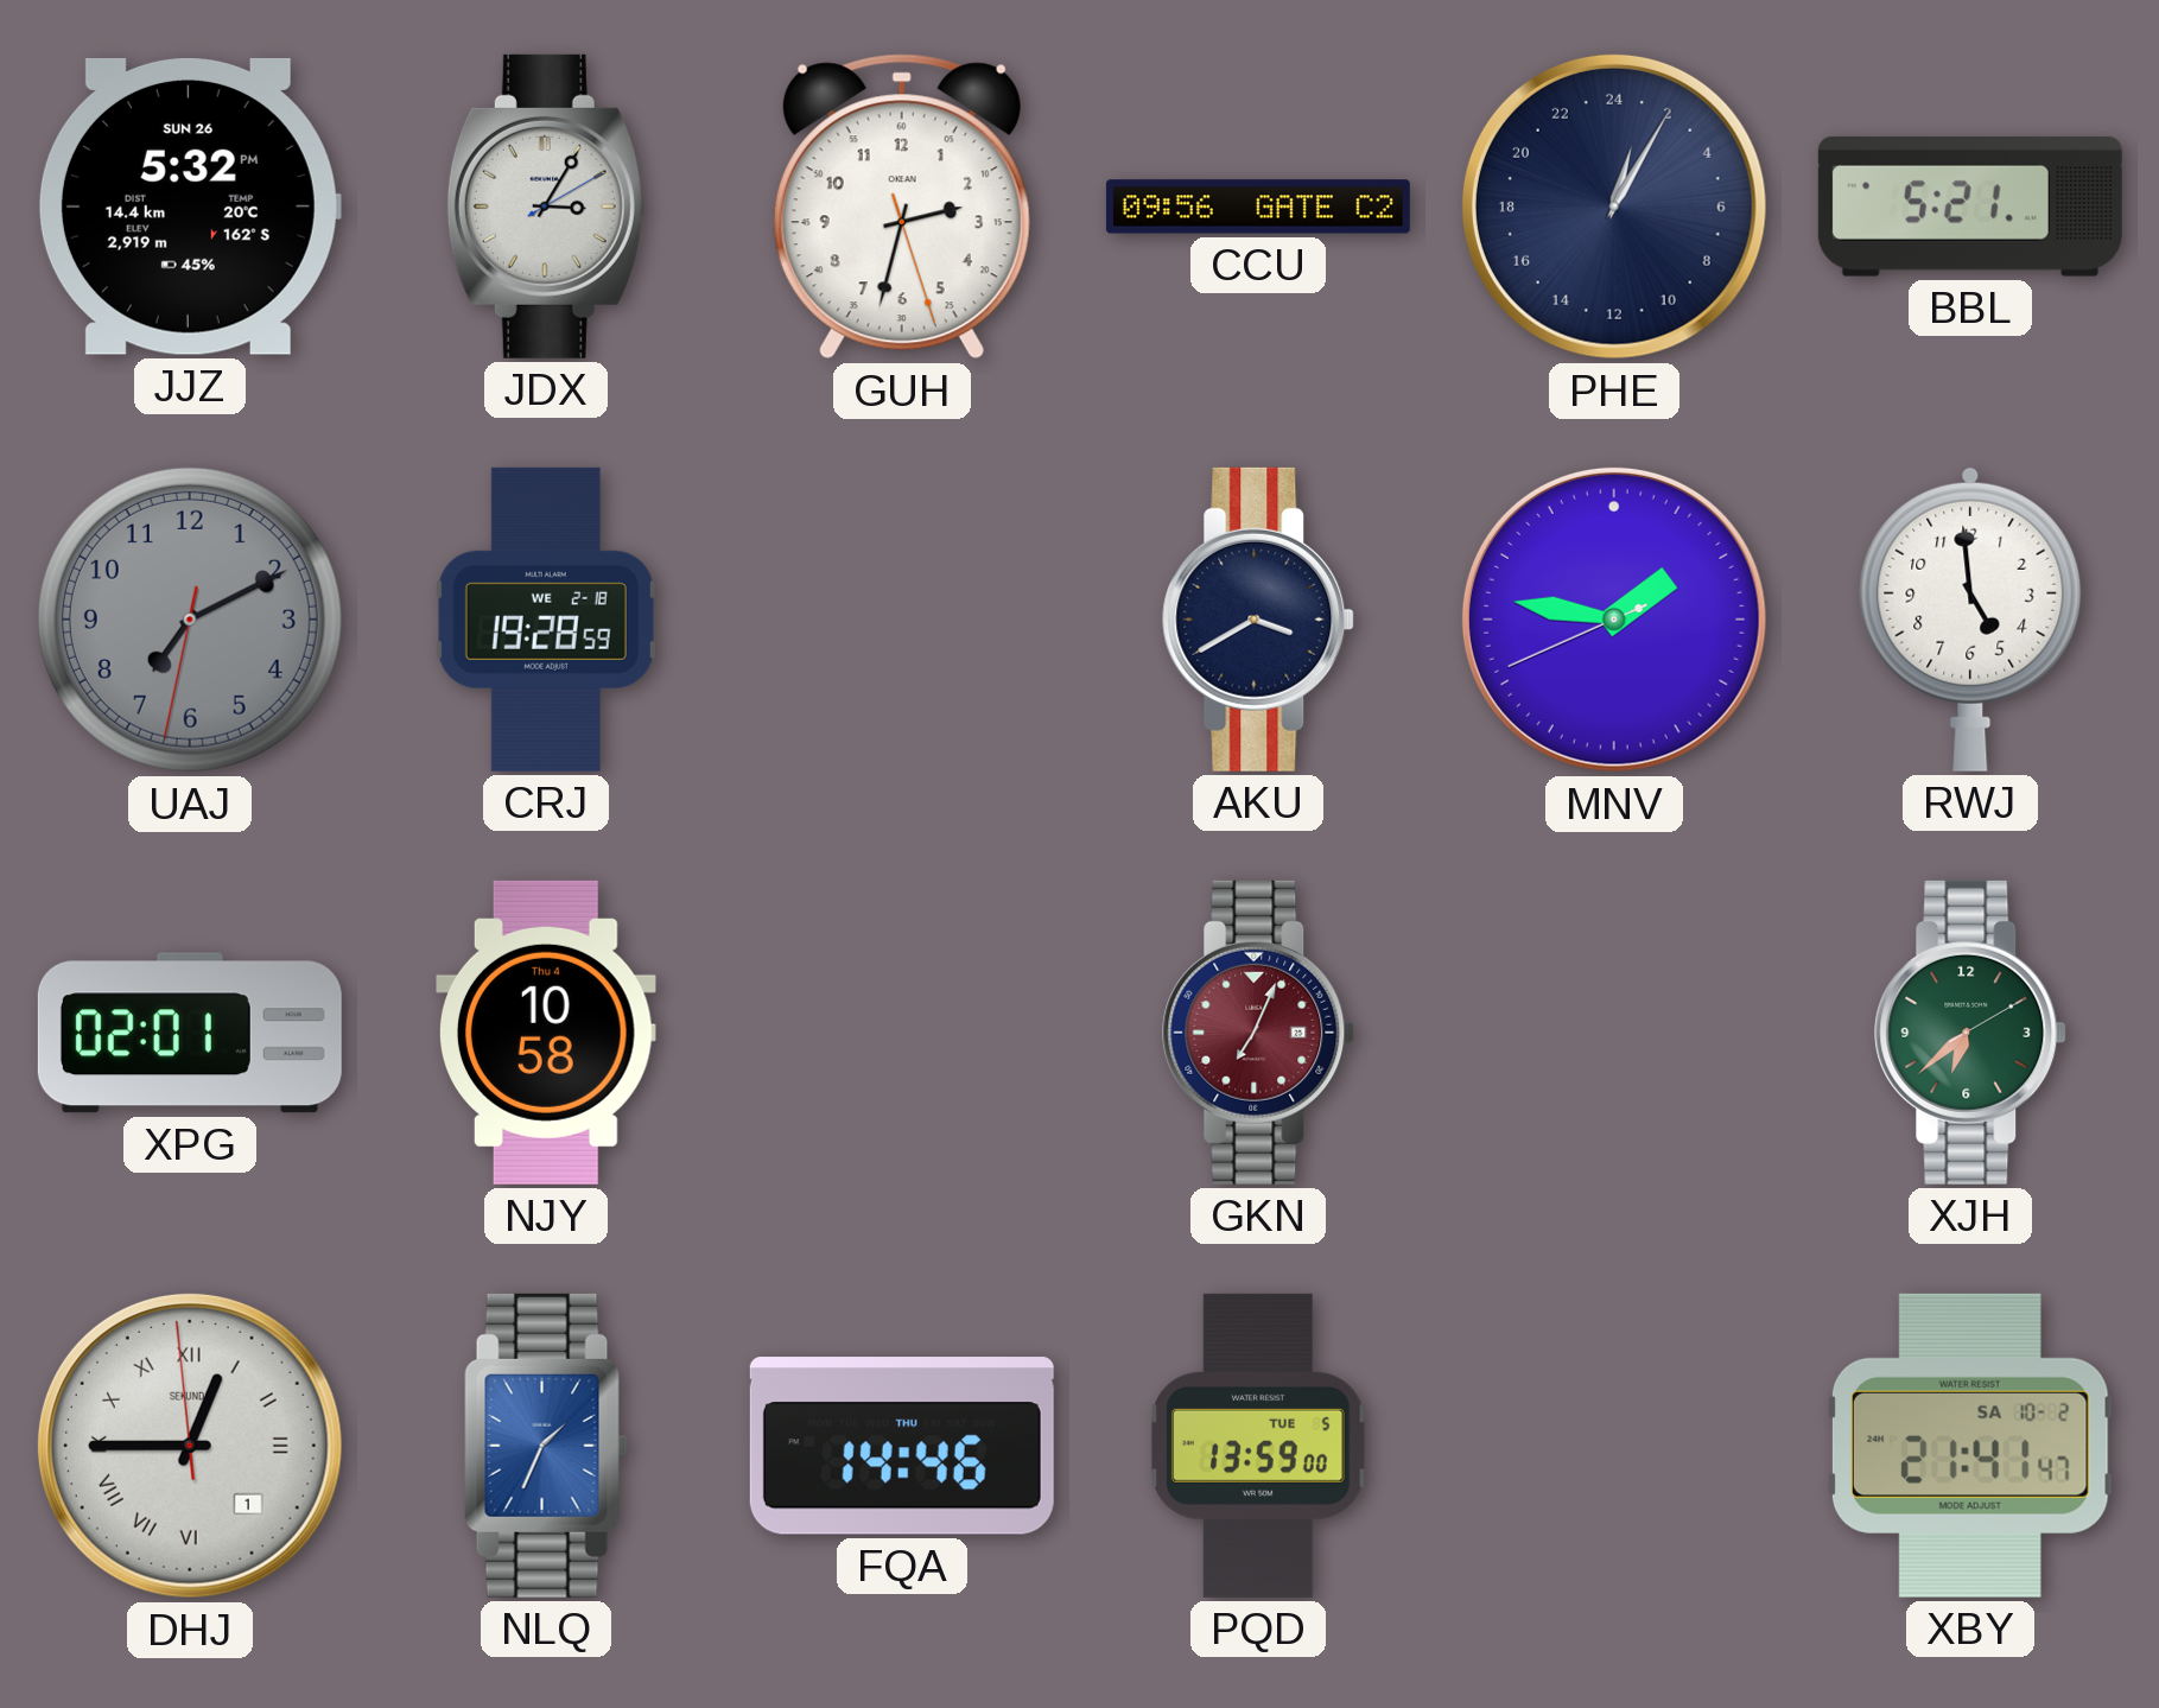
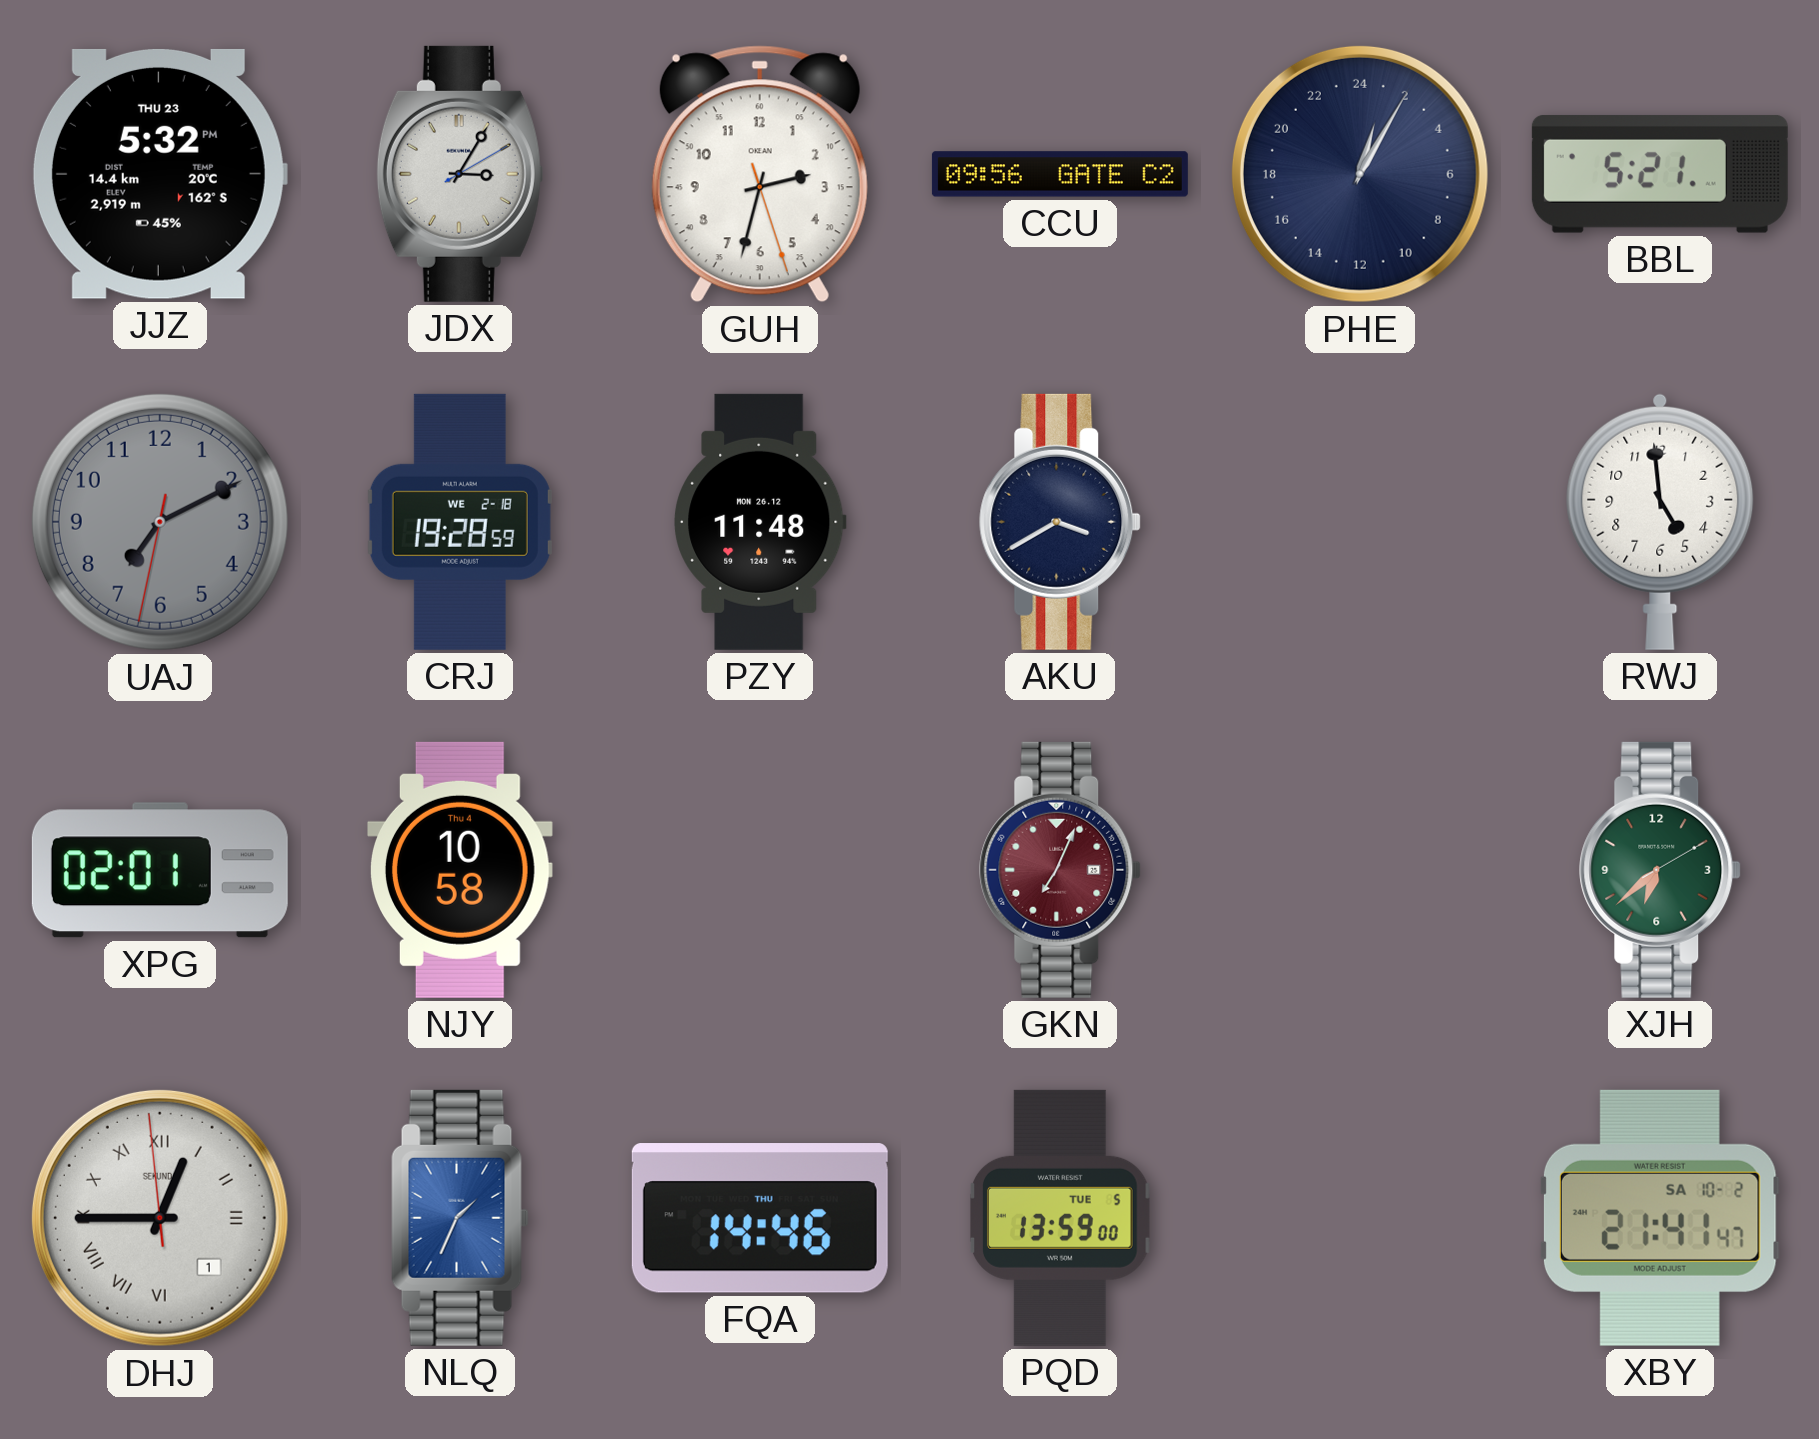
JJZ date: SUN 26 -> THU 23 (159, 174)
PZY: none -> 11:48 (761, 522)
MNV: 1:46 -> none (1614, 620)
